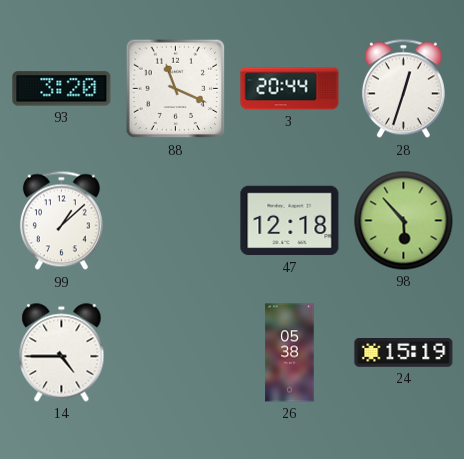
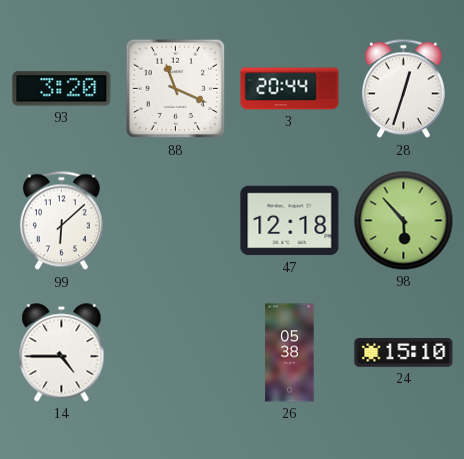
99: 1:08 -> 6:08 (61, 221)
24: 15:19 -> 15:10 (404, 353)
